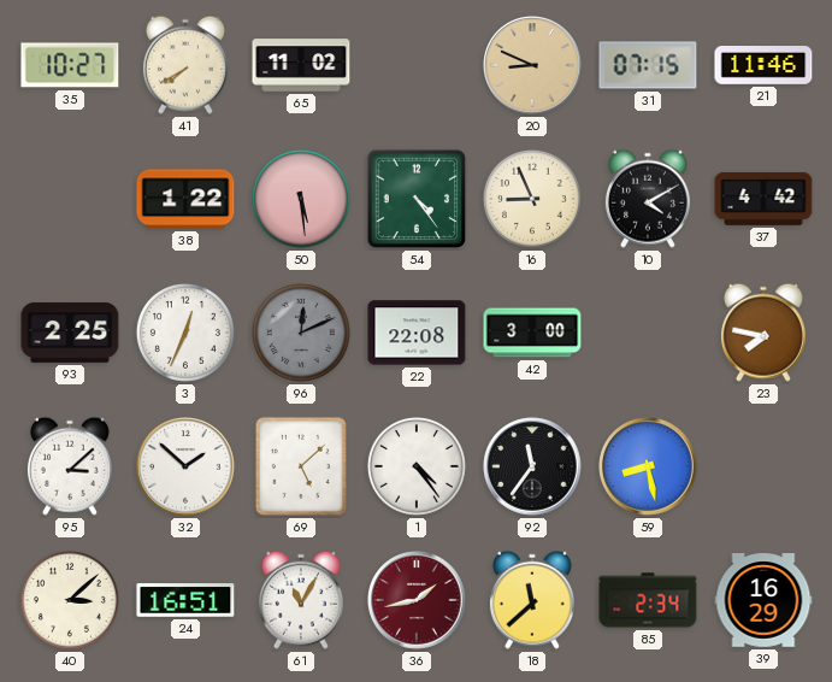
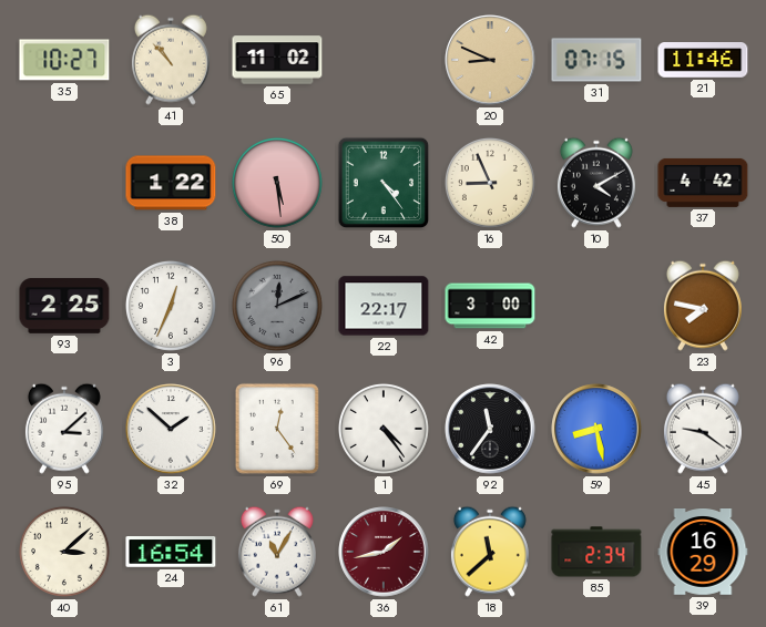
41: 7:40 -> 10:53 (171, 60)
22: 22:08 -> 22:17 (384, 306)
69: 5:08 -> 12:24 (277, 429)
45: none -> 9:21 (703, 429)
24: 16:51 -> 16:54 (171, 552)
